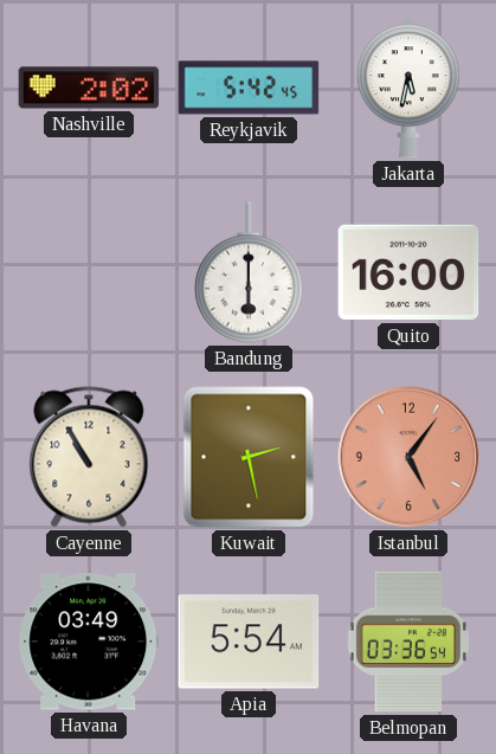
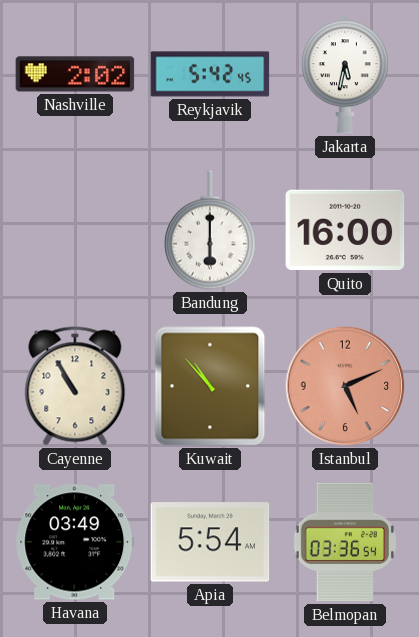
Kuwait: 2:28 -> 10:53 (210, 386)
Istanbul: 5:06 -> 5:11 (345, 386)
